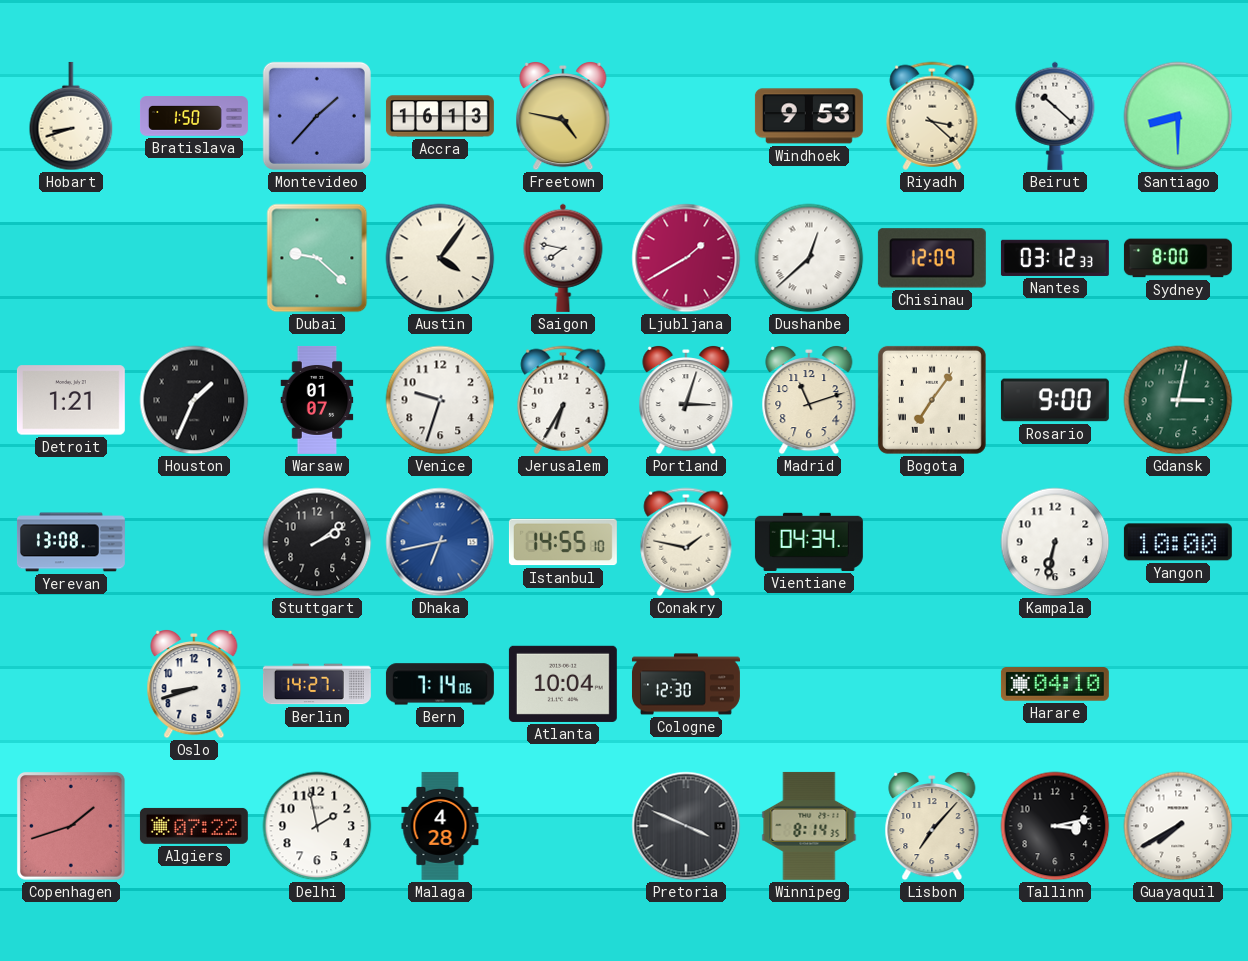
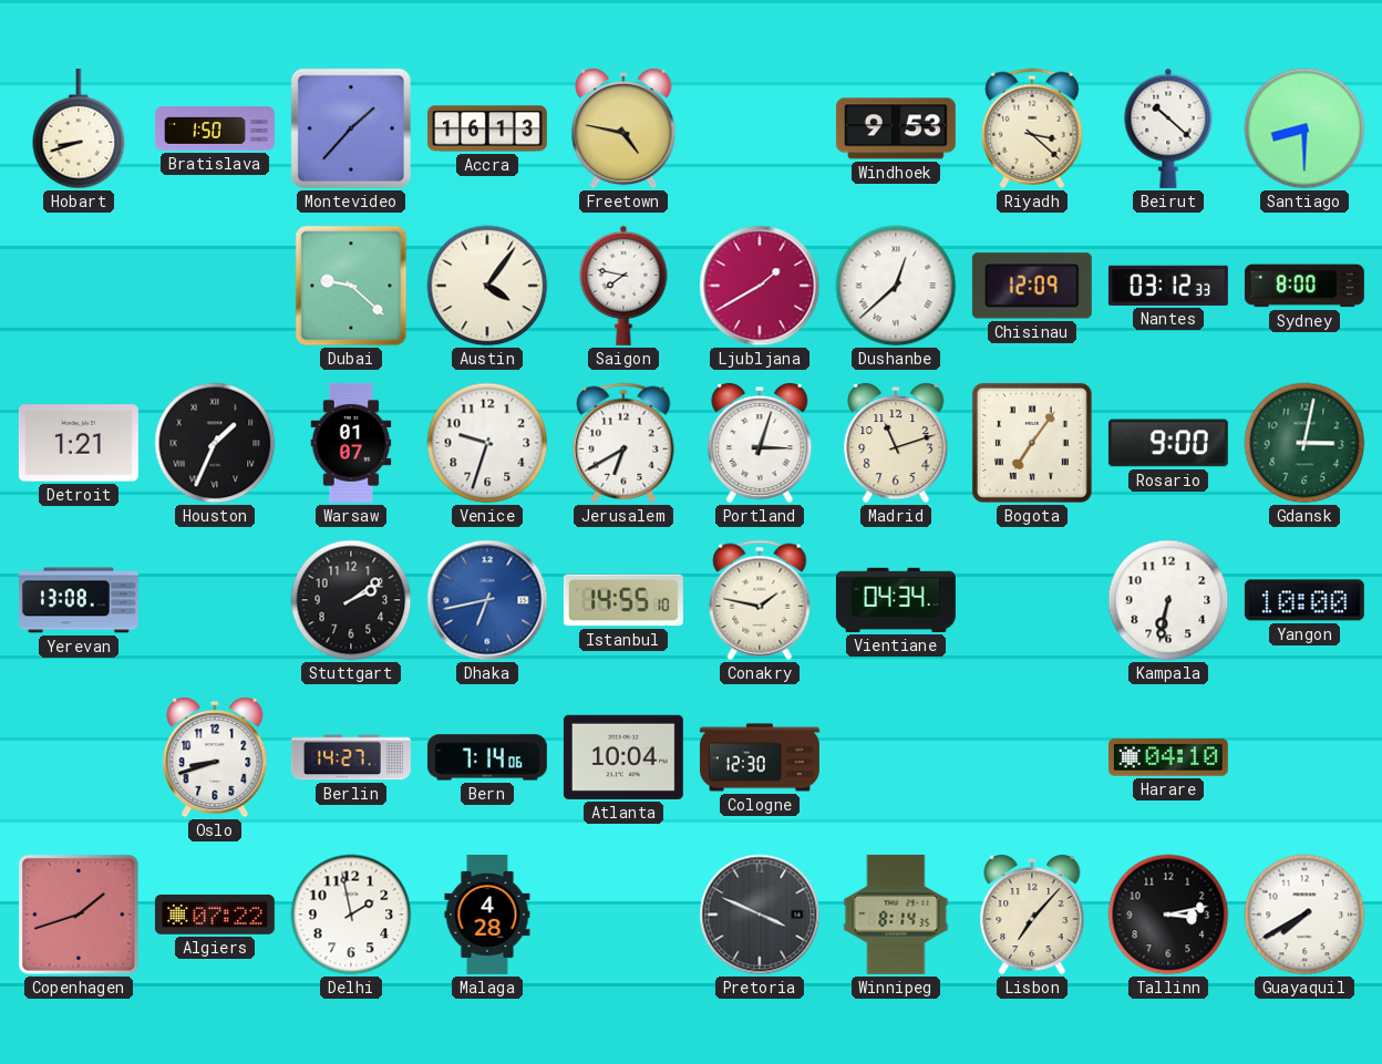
Jerusalem: 6:35 -> 6:40 (623, 443)
